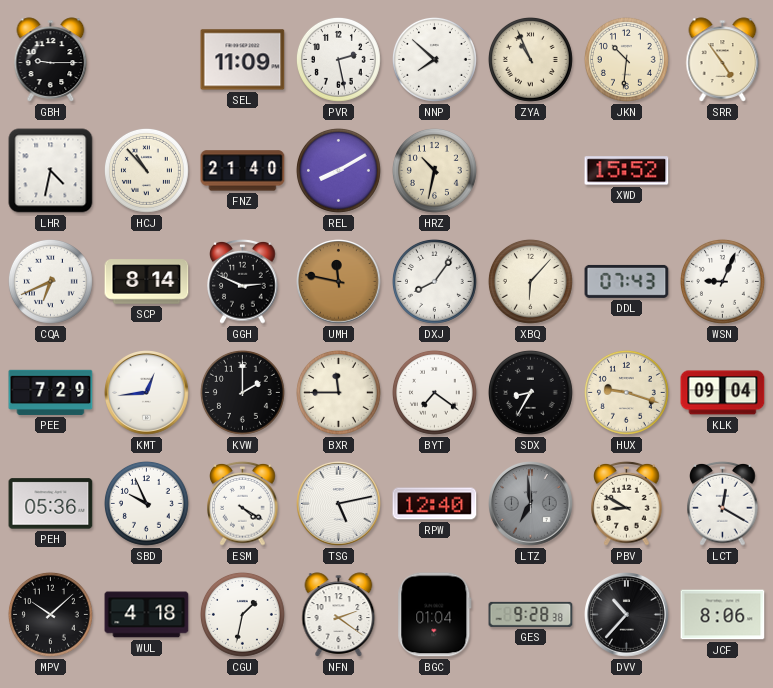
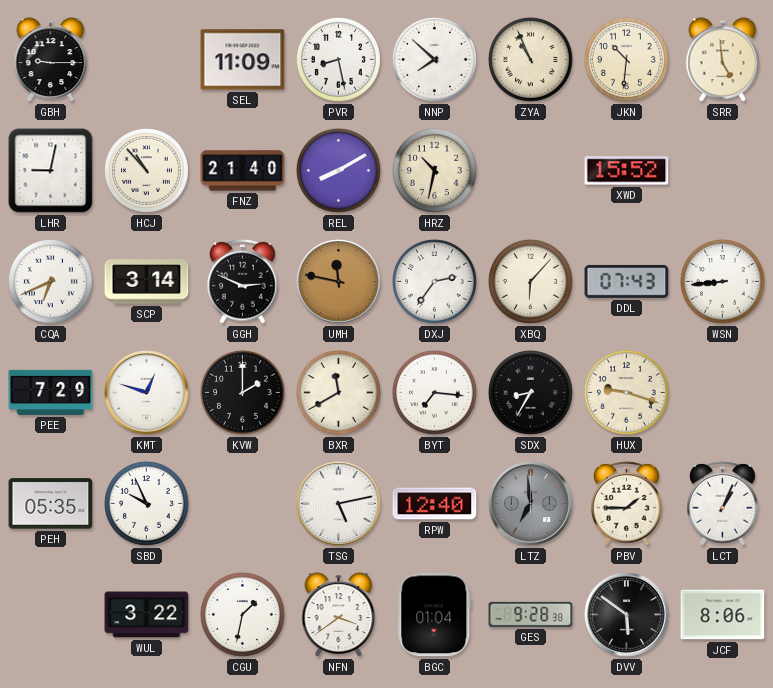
PVR: 2:28 -> 8:28 (338, 59)
SRR: 4:54 -> 4:59 (723, 60)
LHR: 4:32 -> 9:02 (51, 171)
SCP: 8:14 -> 3:14 (147, 282)
DXJ: 8:06 -> 2:36 (434, 281)
WSN: 9:04 -> 8:44 (722, 281)
KMT: 12:44 -> 12:48 (147, 393)
BXR: 11:45 -> 11:40 (338, 392)
BYT: 7:21 -> 7:16 (434, 392)
KLK: 09:04 -> none (723, 393)
PEH: 05:36 -> 05:35 (51, 504)
ESM: 4:20 -> none (243, 503)
PBV: 8:50 -> 1:45 (627, 503)
LCT: 12:20 -> 1:04 (723, 503)
MPV: 10:08 -> none (50, 614)
WUL: 4:18 -> 3:22 (147, 615)
NFN: 2:21 -> 3:39 (339, 615)
DVV: 10:37 -> 5:51 (627, 615)
